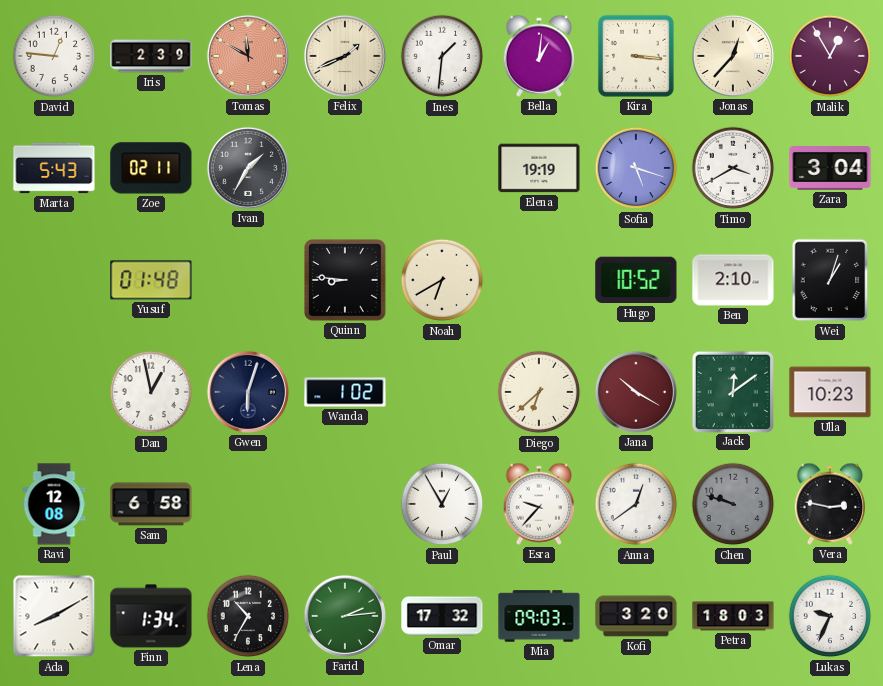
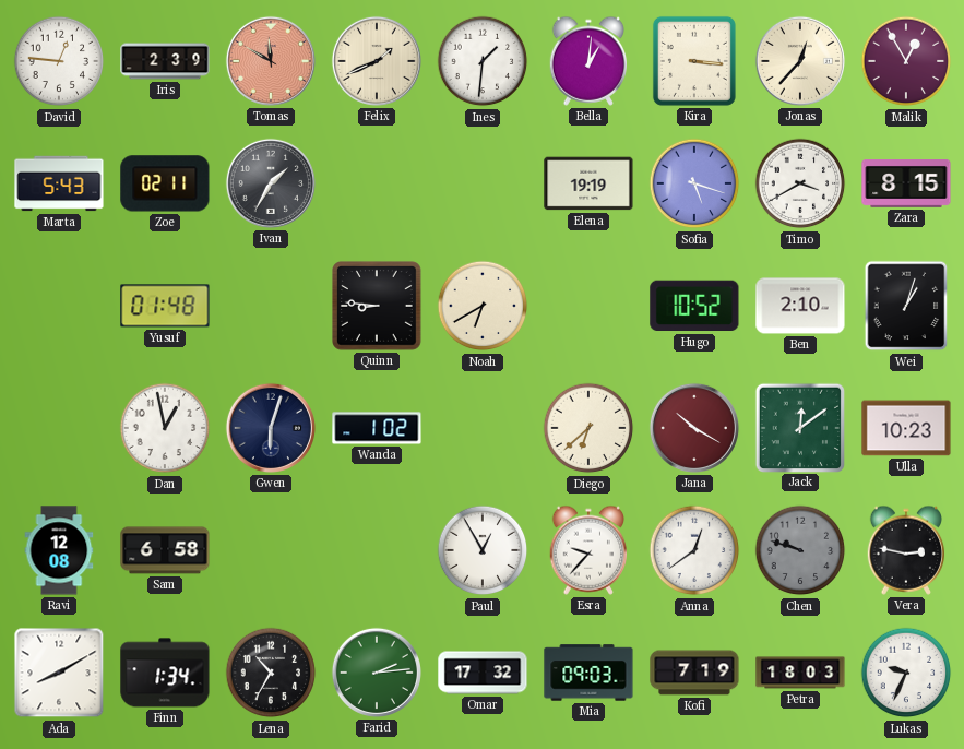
Zara: 3:04 -> 8:15 (906, 185)
Kofi: 3:20 -> 7:19 (694, 673)
